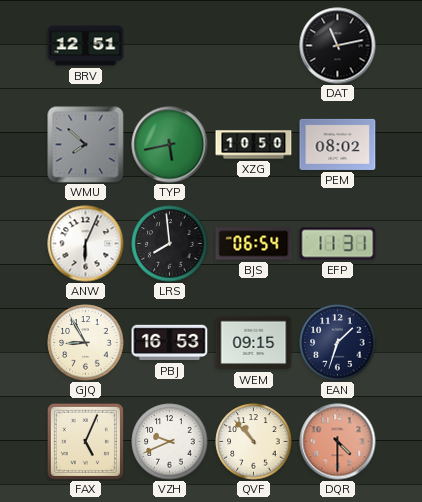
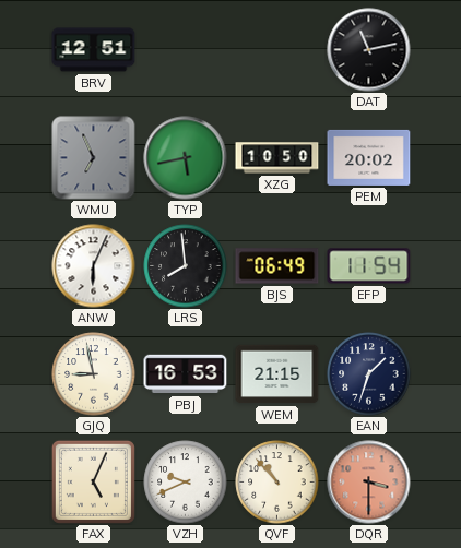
WMU: 7:52 -> 6:56 (94, 158)
PEM: 08:02 -> 20:02 (369, 157)
BJS: 06:54 -> 06:49 (277, 266)
EFP: 11:31 -> 11:54 (369, 266)
GJQ: 8:55 -> 8:58 (94, 374)
WEM: 09:15 -> 21:15 (277, 374)
DQR: 4:30 -> 3:30 (369, 483)
